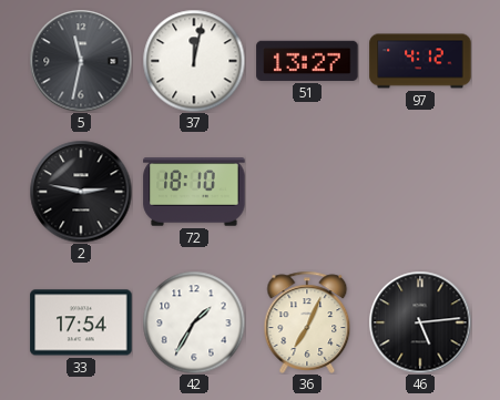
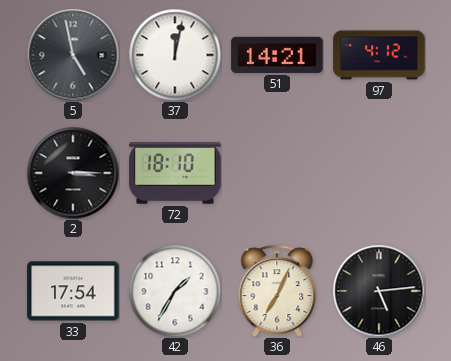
5: 11:32 -> 4:58 (73, 55)
51: 13:27 -> 14:21 (277, 55)
2: 2:47 -> 3:15 (73, 173)
